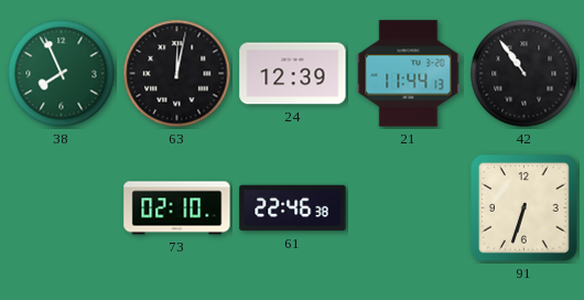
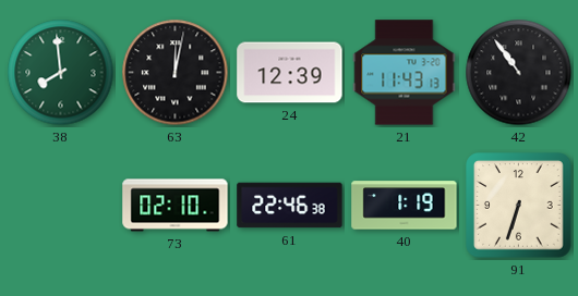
38: 7:56 -> 7:59 (61, 73)
21: 11:44 -> 11:43 (405, 73)
40: none -> 1:19 (405, 206)
